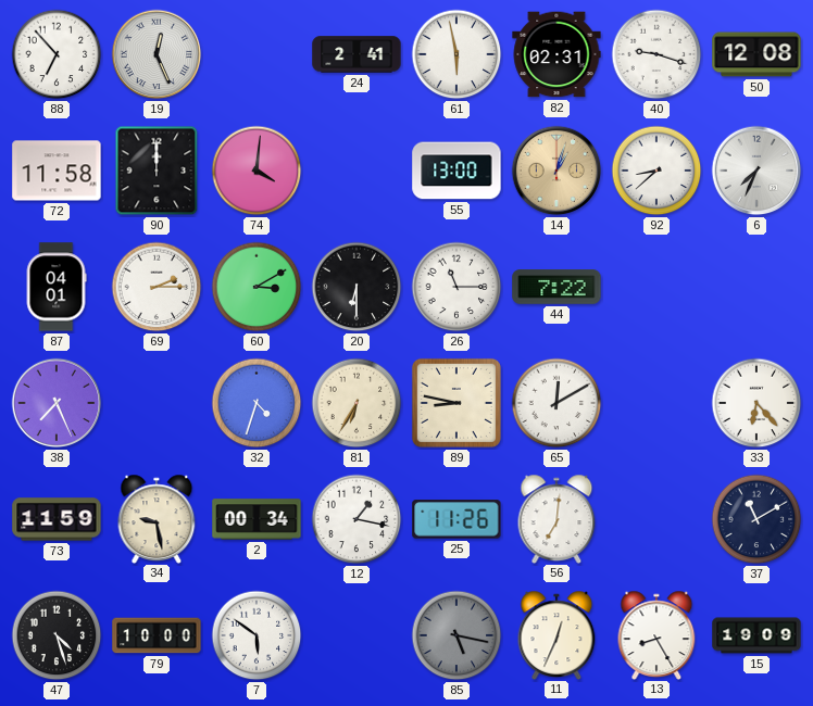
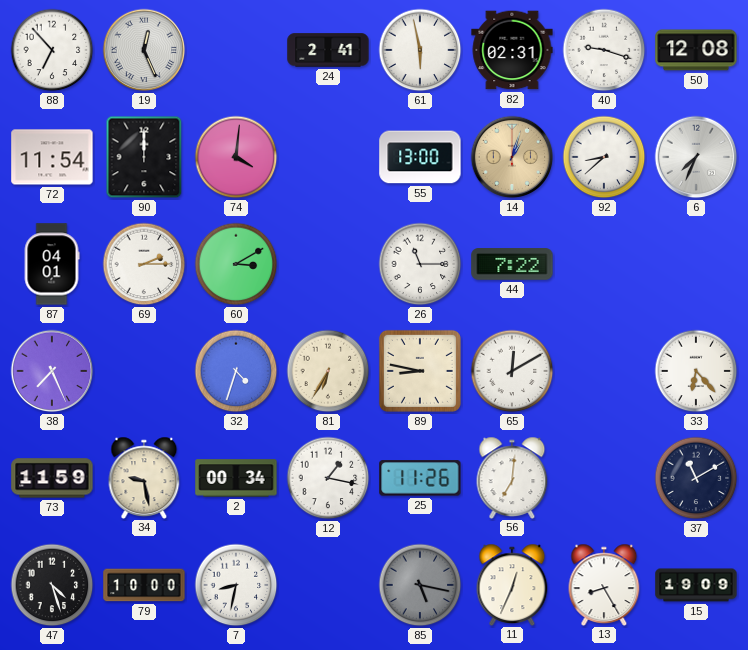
72: 11:58 -> 11:54 (52, 157)
20: 6:30 -> none (357, 287)
7: 5:51 -> 8:32 (236, 585)
